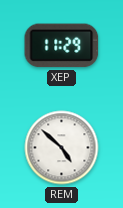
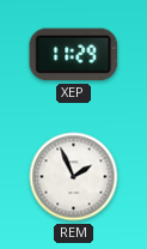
REM: 4:52 -> 1:56 (74, 177)
